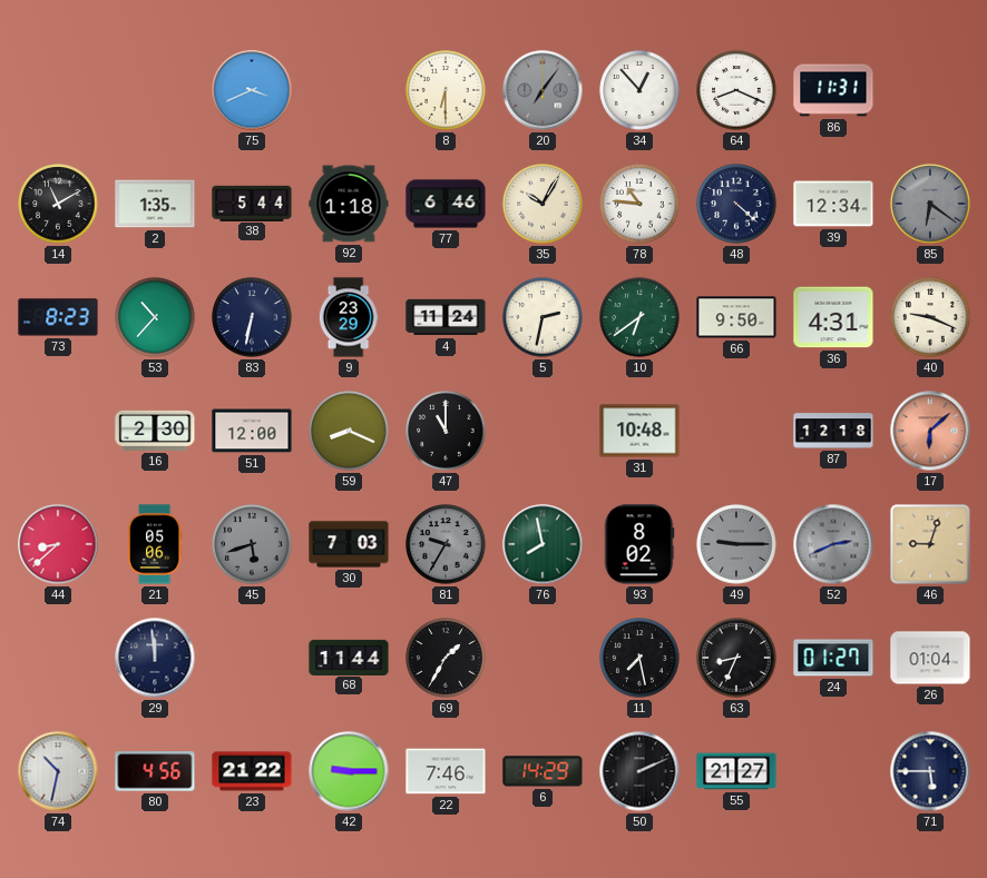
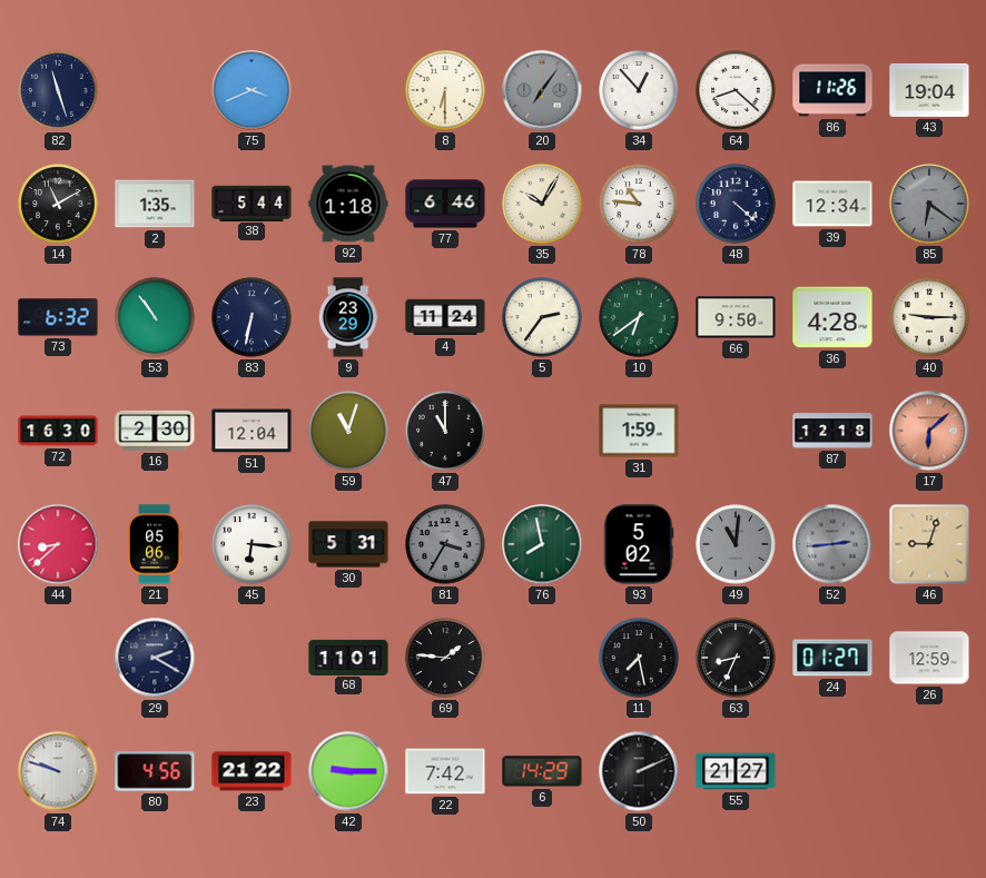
82: none -> 11:27 (58, 90)
64: 8:19 -> 8:22 (736, 90)
86: 11:31 -> 11:26 (832, 90)
43: none -> 19:04 (929, 90)
73: 8:23 -> 6:32 (58, 317)
53: 10:37 -> 10:54 (155, 317)
5: 2:32 -> 2:36 (542, 317)
36: 4:31 -> 4:28 (832, 317)
40: 9:19 -> 9:15 (929, 317)
72: none -> 16:30 (58, 431)
51: 12:00 -> 12:04 (252, 431)
59: 8:19 -> 11:03 (348, 431)
31: 10:48 -> 1:59 (639, 431)
45: 5:42 -> 6:16 (252, 544)
45 dial: grey -> white (252, 544)
30: 7:03 -> 5:31 (348, 544)
81: 9:35 -> 3:35 (445, 544)
93: 8:02 -> 5:02 (639, 544)
49: 9:15 -> 11:01 (736, 544)
52: 2:41 -> 2:44 (832, 544)
29: 11:59 -> 2:20 (155, 658)
68: 11:44 -> 11:01 (348, 657)
69: 1:35 -> 1:46 (445, 658)
26: 01:04 -> 12:59 (929, 658)
74: 10:32 -> 9:48 (58, 771)
22: 7:46 -> 7:42 (445, 771)
71: 5:45 -> none (930, 771)
